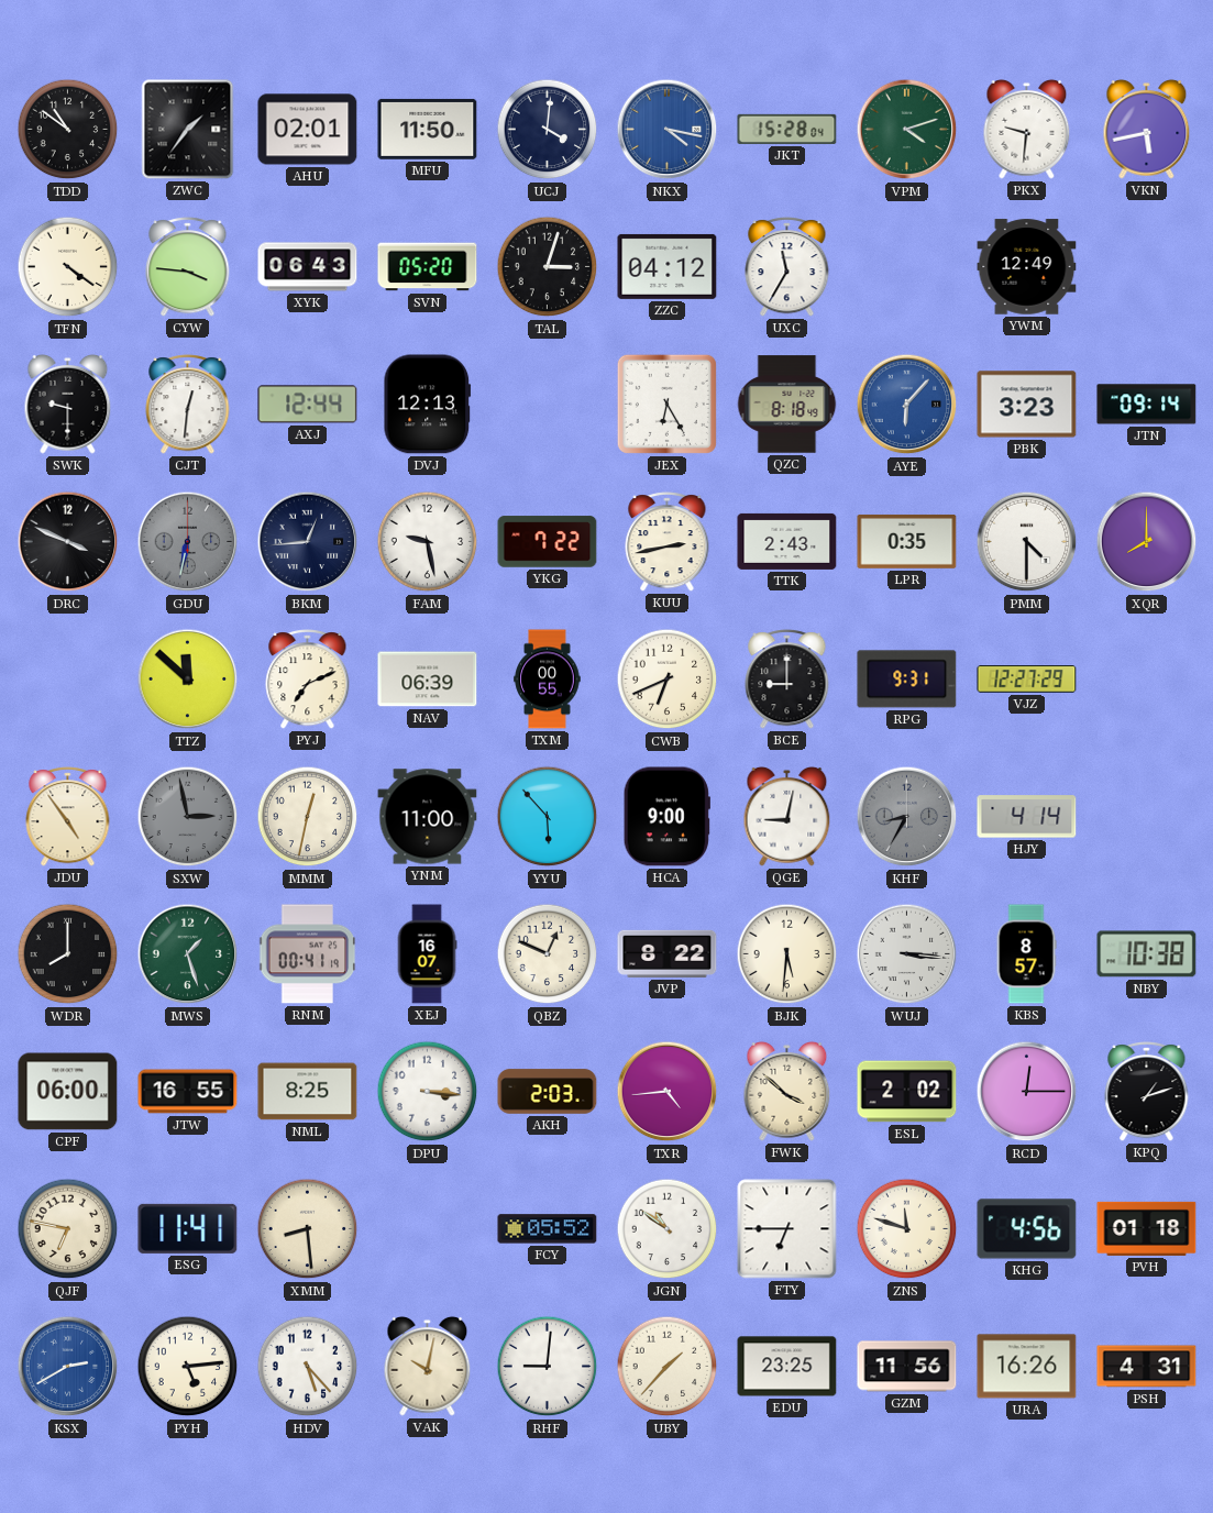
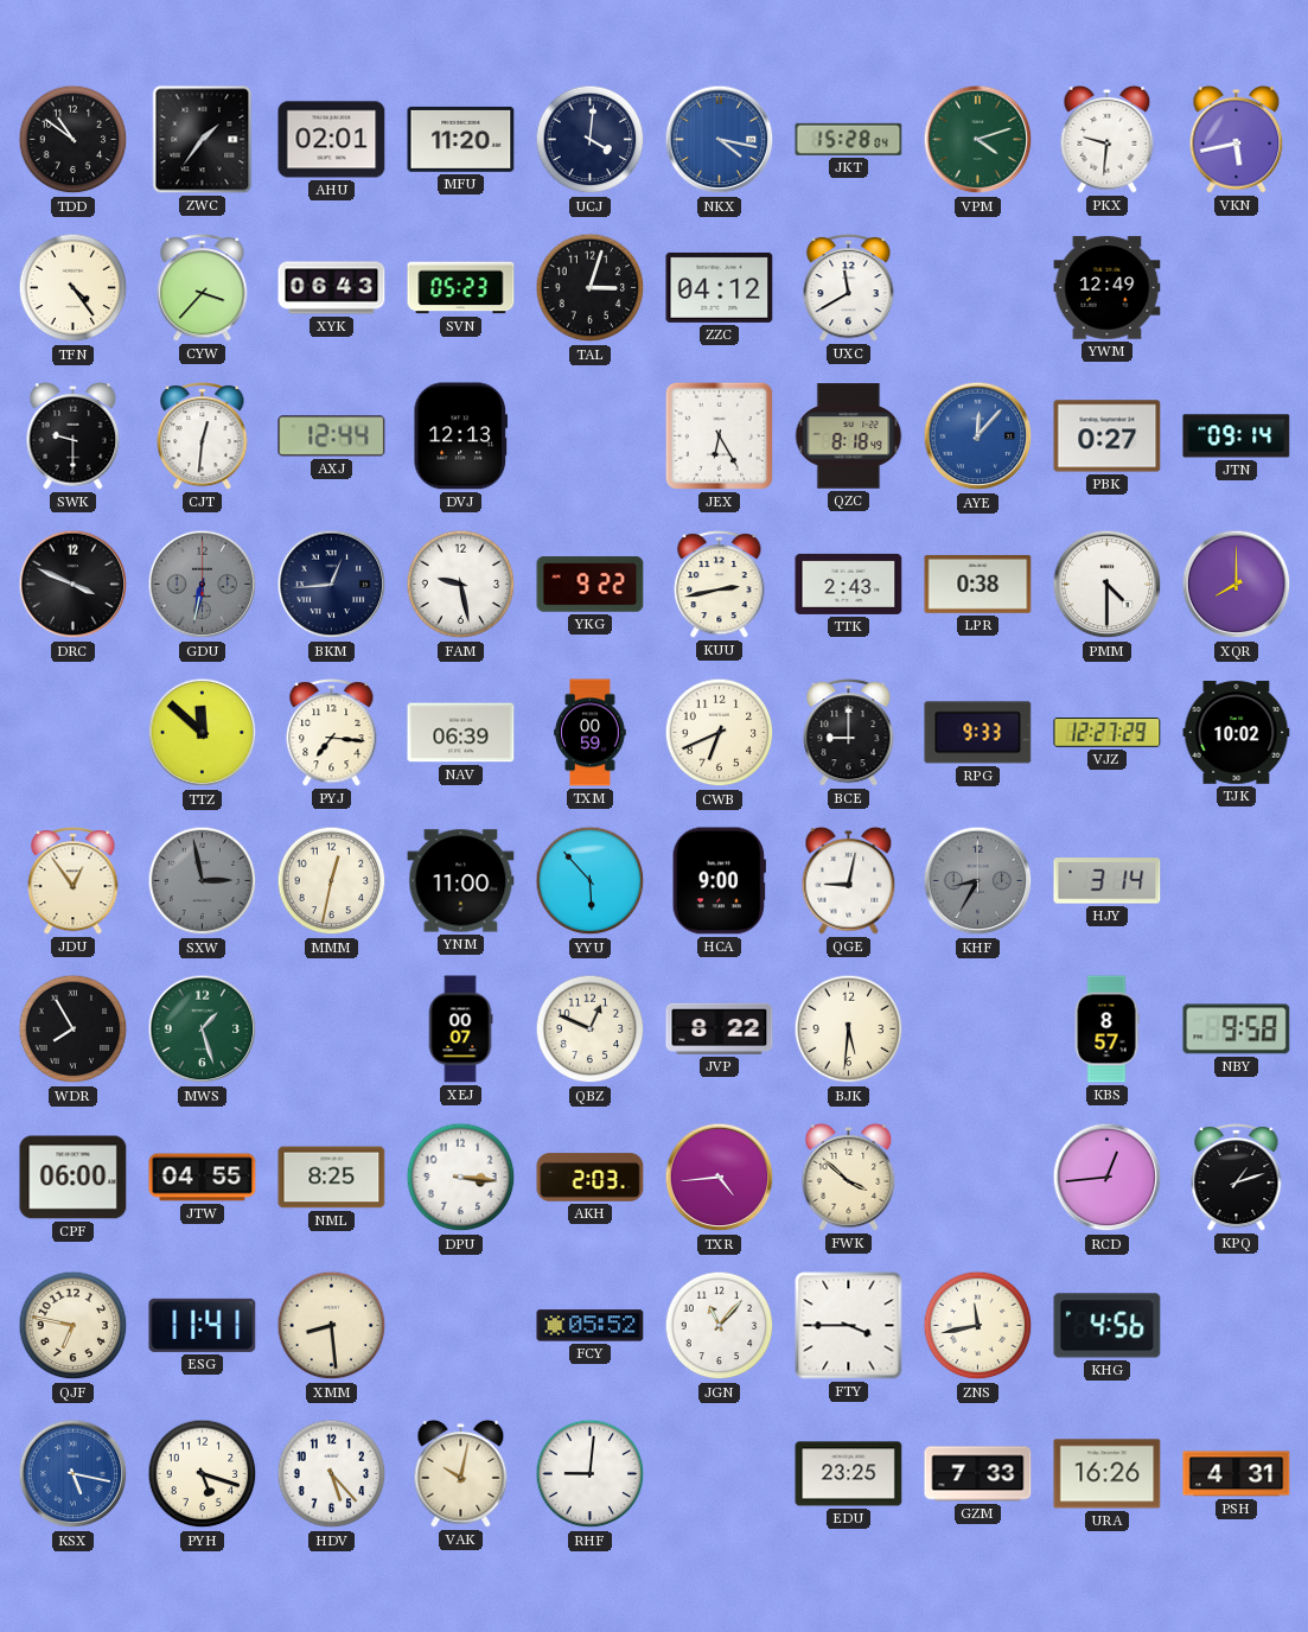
MFU: 11:50 -> 11:20 (461, 139)
TFN: 4:21 -> 4:24 (74, 288)
CYW: 3:46 -> 3:37 (203, 288)
SVN: 05:20 -> 05:23 (461, 288)
UXC: 11:35 -> 11:40 (849, 288)
AYE: 6:07 -> 12:07 (978, 436)
PBK: 3:23 -> 0:27 (1108, 436)
YKG: 7:22 -> 9:22 (591, 585)
LPR: 0:35 -> 0:38 (978, 584)
PYJ: 7:11 -> 7:16 (332, 733)
TXM: 00:55 -> 00:59 (591, 733)
RPG: 9:31 -> 9:33 (978, 733)
TJK: none -> 10:02 (1237, 733)
JDU: 4:54 -> 12:54 (74, 881)
HJY: 4:14 -> 3:14 (1108, 881)
WDR: 8:00 -> 7:55 (74, 1029)
RNM: 00:41 -> none (308, 954)
XEJ: 16:07 -> 00:07 (460, 1029)
WUJ: 3:16 -> none (907, 954)
NBY: 10:38 -> 9:58 (1237, 1029)
JTW: 16:55 -> 04:55 (203, 1178)
ESL: 2:02 -> none (907, 1092)
RCD: 12:15 -> 12:44 (1108, 1178)
JGN: 10:51 -> 11:07 (720, 1326)
FTY: 6:45 -> 3:45 (849, 1326)
ZNS: 11:48 -> 11:43 (978, 1326)
PVH: 01:18 -> none (1147, 1228)
KSX: 2:40 -> 5:17 (74, 1474)
PYH: 5:14 -> 5:18 (203, 1474)
UBY: 1:37 -> none (668, 1367)
GZM: 11:56 -> 7:33 (978, 1474)
